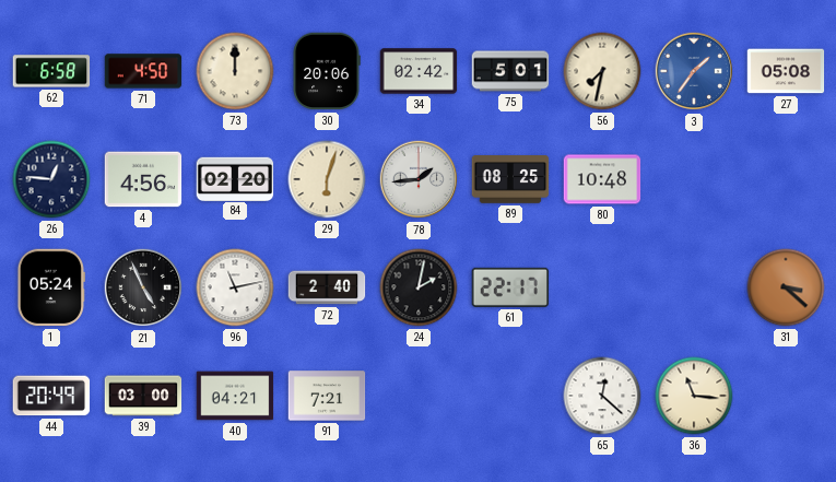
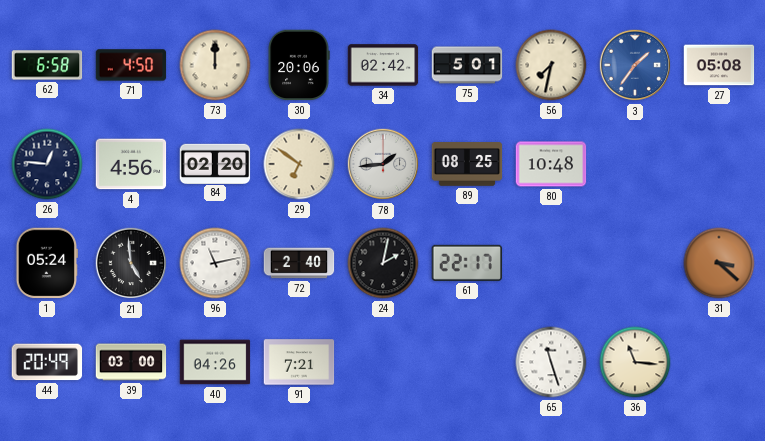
29: 6:03 -> 6:51 (299, 164)
21: 4:56 -> 4:59 (131, 263)
40: 04:21 -> 04:26 (215, 362)
65: 12:22 -> 11:27 (551, 362)
